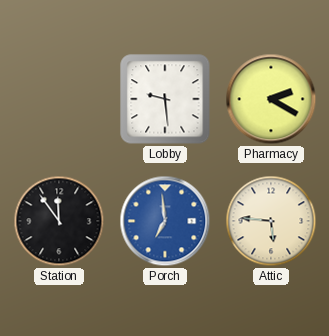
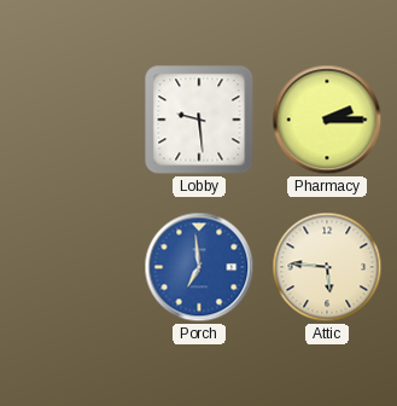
Pharmacy: 2:20 -> 2:15 (327, 120)
Station: 11:54 -> none (59, 221)
